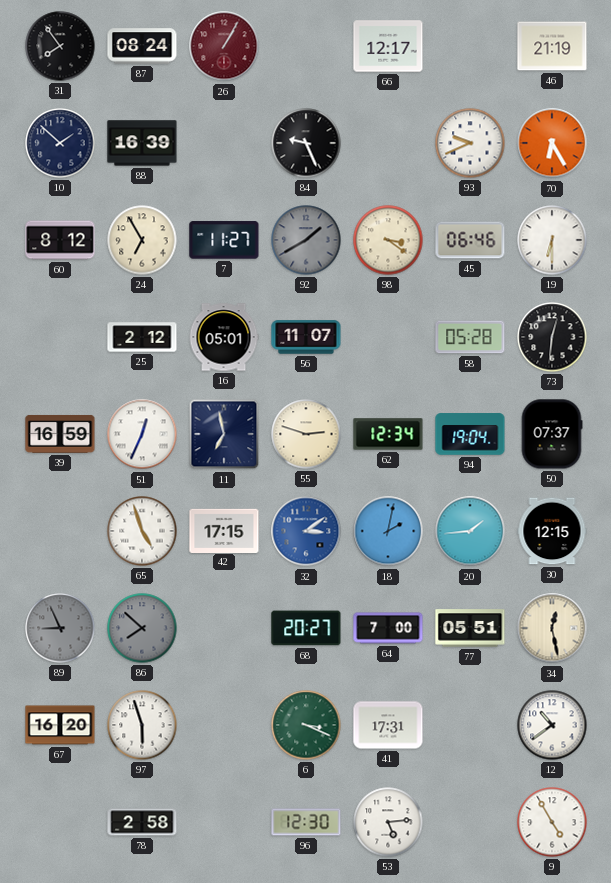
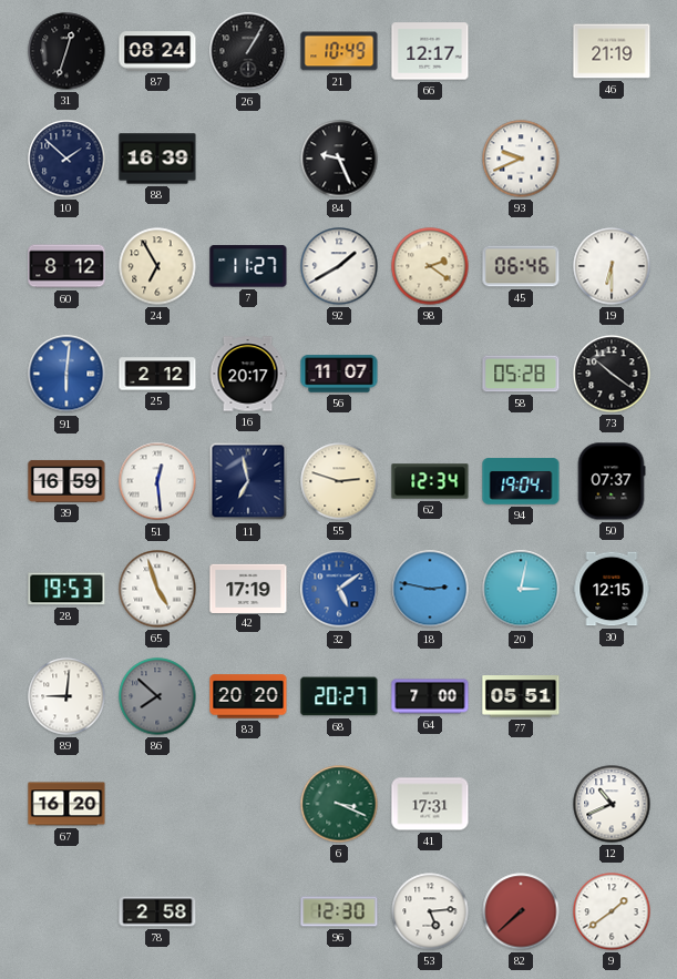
31: 7:54 -> 12:33 (66, 51)
26 dial: burgundy -> black (248, 51)
21: none -> 10:49 (339, 51)
70: 6:25 -> none (552, 143)
92 dial: grey -> white (339, 266)
98: 3:21 -> 2:21 (430, 266)
91: none -> 6:01 (66, 374)
16: 05:01 -> 20:17 (248, 374)
73: 12:31 -> 10:21 (612, 374)
51: 12:34 -> 12:29 (157, 481)
28: none -> 19:53 (66, 589)
42: 17:15 -> 17:19 (248, 588)
32: 3:09 -> 5:09 (339, 589)
18: 2:02 -> 2:47 (430, 589)
20: 1:44 -> 3:02 (521, 589)
89: 8:56 -> 9:01 (66, 696)
89 dial: grey -> white (66, 696)
83: none -> 20:20 (248, 696)
34: 12:28 -> none (552, 628)
97: 5:57 -> none (142, 725)
12: 10:39 -> 10:41 (612, 804)
82: none -> 7:38 (521, 911)
9: 4:55 -> 1:39 (612, 911)
